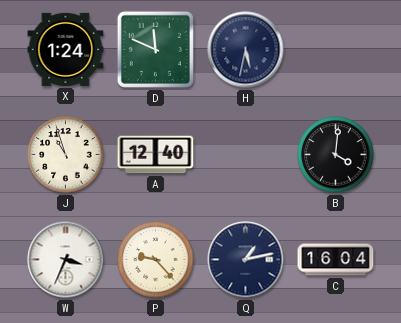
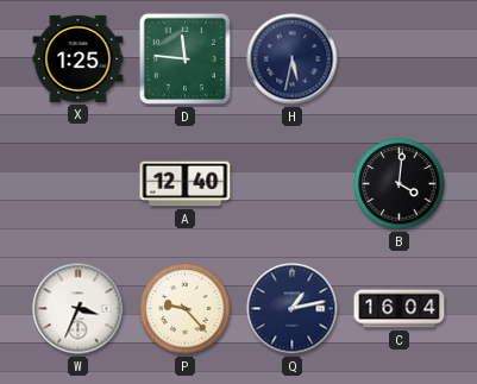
X: 1:24 -> 1:25 (79, 58)
D: 11:49 -> 11:46 (184, 58)
J: 10:57 -> none (66, 155)
